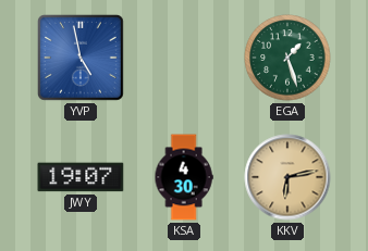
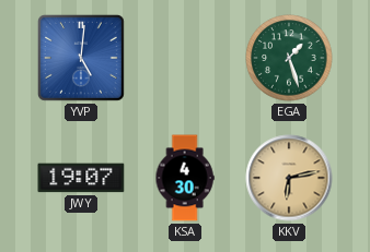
YVP: 4:58 -> 5:01 (81, 58)
